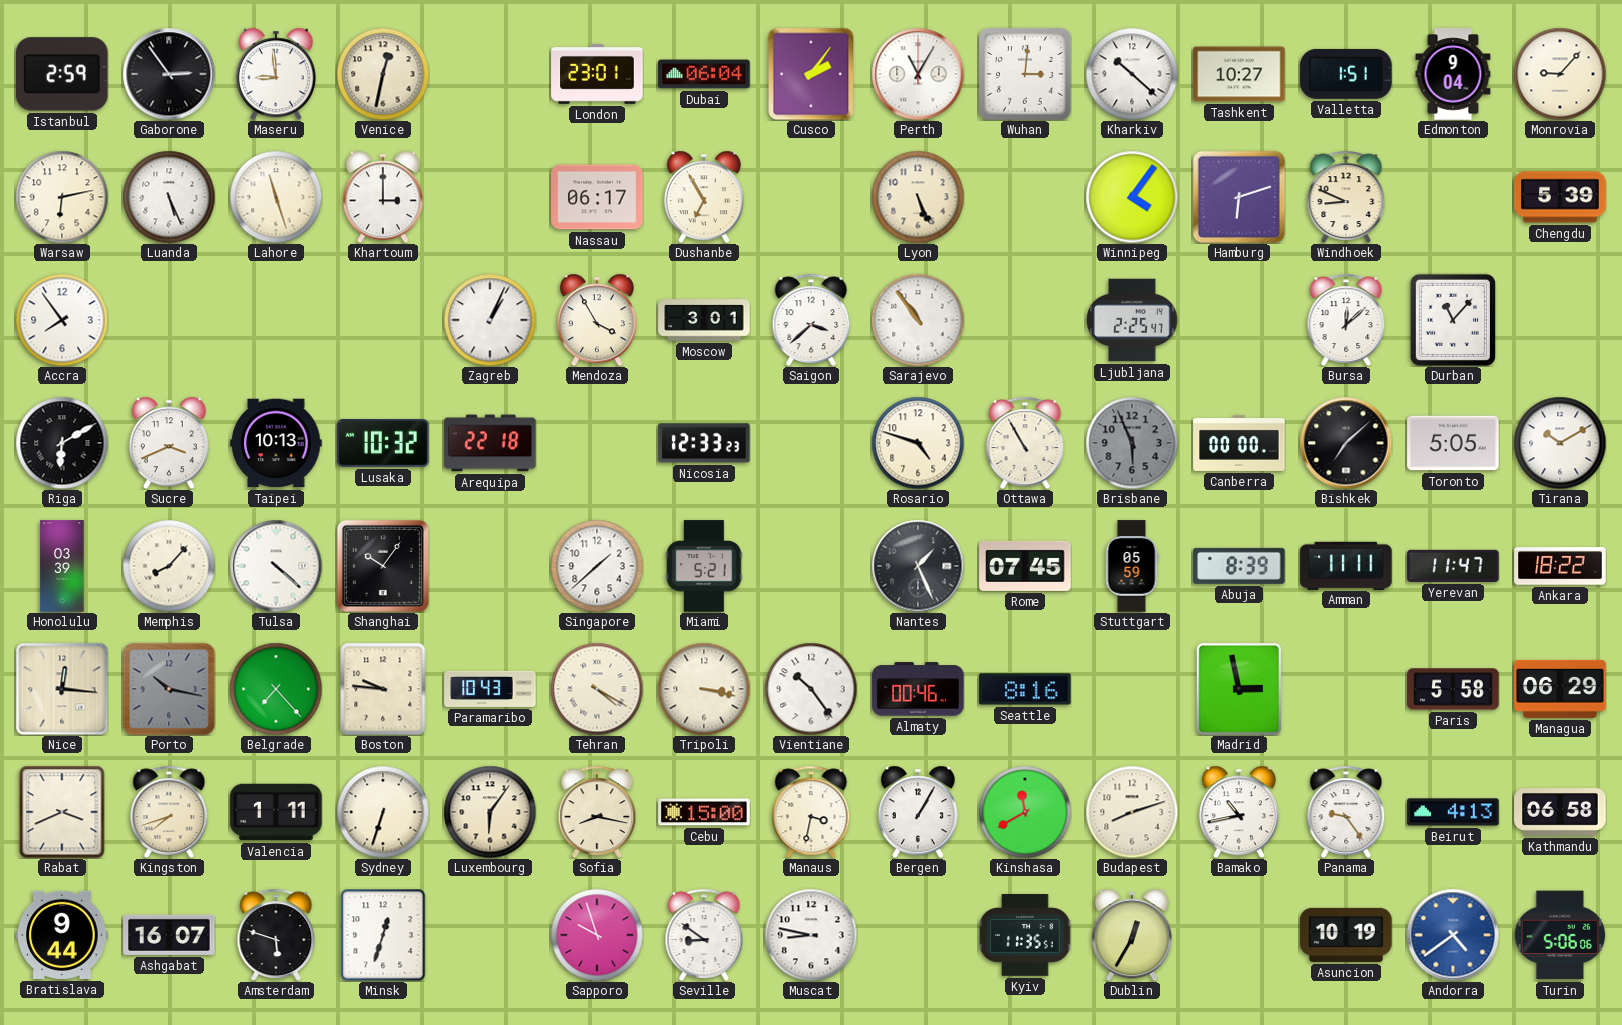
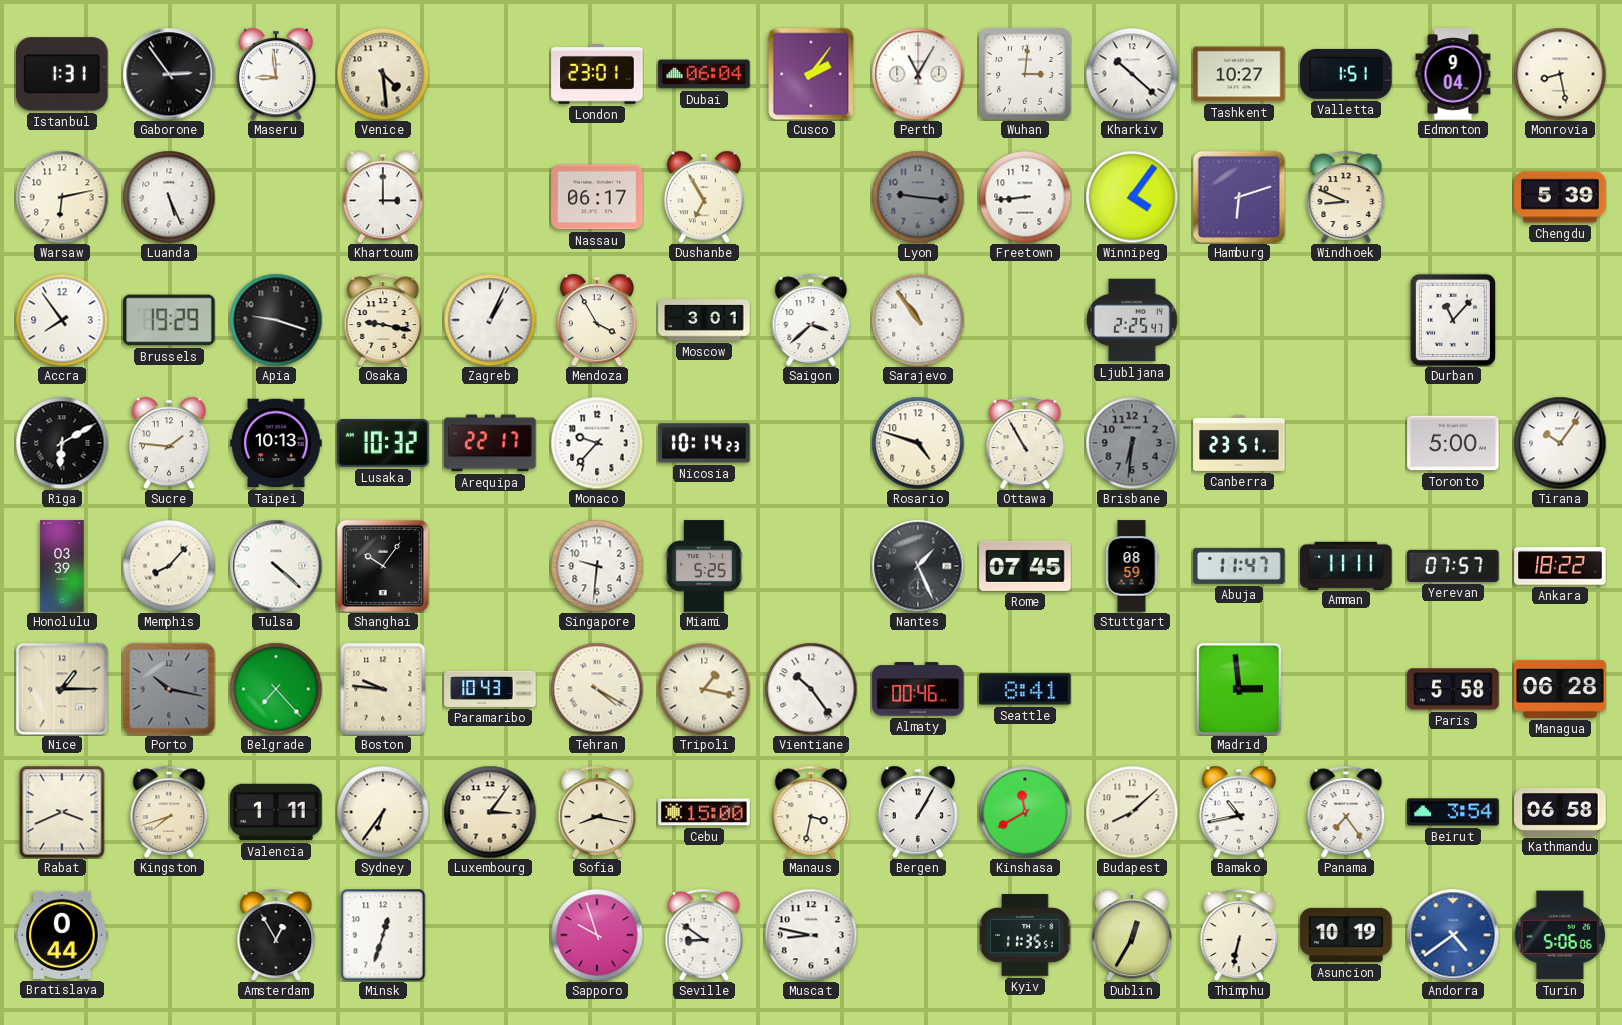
Istanbul: 2:59 -> 1:31 (62, 74)
Venice: 12:32 -> 4:29 (383, 74)
Monrovia: 9:07 -> 8:28 (1560, 74)
Lahore: 11:27 -> none (276, 197)
Lyon: 5:26 -> 9:16 (918, 197)
Lyon dial: cream -> grey (918, 197)
Freetown: none -> 8:44 (1025, 197)
Brussels: none -> 19:29 (169, 320)
Apia: none -> 9:18 (276, 320)
Osaka: none -> 9:17 (383, 320)
Bursa: 12:08 -> none (1346, 320)
Sucre: 3:41 -> 1:46 (169, 443)
Arequipa: 22:18 -> 22:17 (490, 443)
Monaco: none -> 9:37 (597, 443)
Nicosia: 12:33 -> 10:14 (704, 443)
Brisbane: 5:56 -> 6:31 (1132, 443)
Canberra: 00:00 -> 23:51 (1239, 443)
Bishkek: 7:08 -> none (1346, 443)
Toronto: 5:05 -> 5:00 (1453, 443)
Tirana: 10:10 -> 10:06 (1560, 443)
Singapore: 1:38 -> 9:31 (597, 566)
Miami: 5:21 -> 5:25 (704, 566)
Stuttgart: 05:59 -> 08:59 (1132, 566)
Abuja: 8:39 -> 11:47 (1239, 566)
Yerevan: 11:47 -> 07:57 (1453, 566)
Nice: 12:16 -> 1:15 (62, 689)
Tripoli: 3:17 -> 1:17 (704, 689)
Seattle: 8:16 -> 8:41 (1025, 689)
Madrid: 2:58 -> 2:59 (1239, 689)
Managua: 06:29 -> 06:28 (1560, 689)
Sydney: 6:33 -> 6:36 (383, 812)
Luxembourg: 6:06 -> 3:06 (490, 812)
Budapest: 8:12 -> 8:08 (1132, 812)
Panama: 9:24 -> 7:24 (1346, 812)
Beirut: 4:13 -> 3:54 (1453, 812)
Bratislava: 9:44 -> 0:44 (62, 935)
Ashgabat: 16:07 -> none (169, 935)
Amsterdam: 5:48 -> 12:55 (276, 935)
Thimphu: none -> 6:32 (1239, 935)
